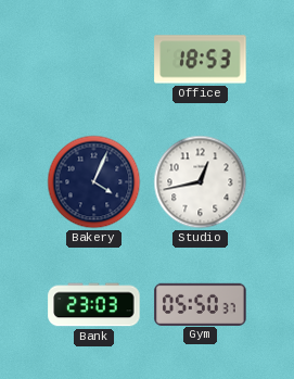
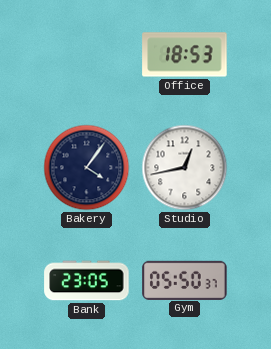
Bakery: 4:04 -> 4:06 (87, 168)
Bank: 23:03 -> 23:05 (87, 281)
